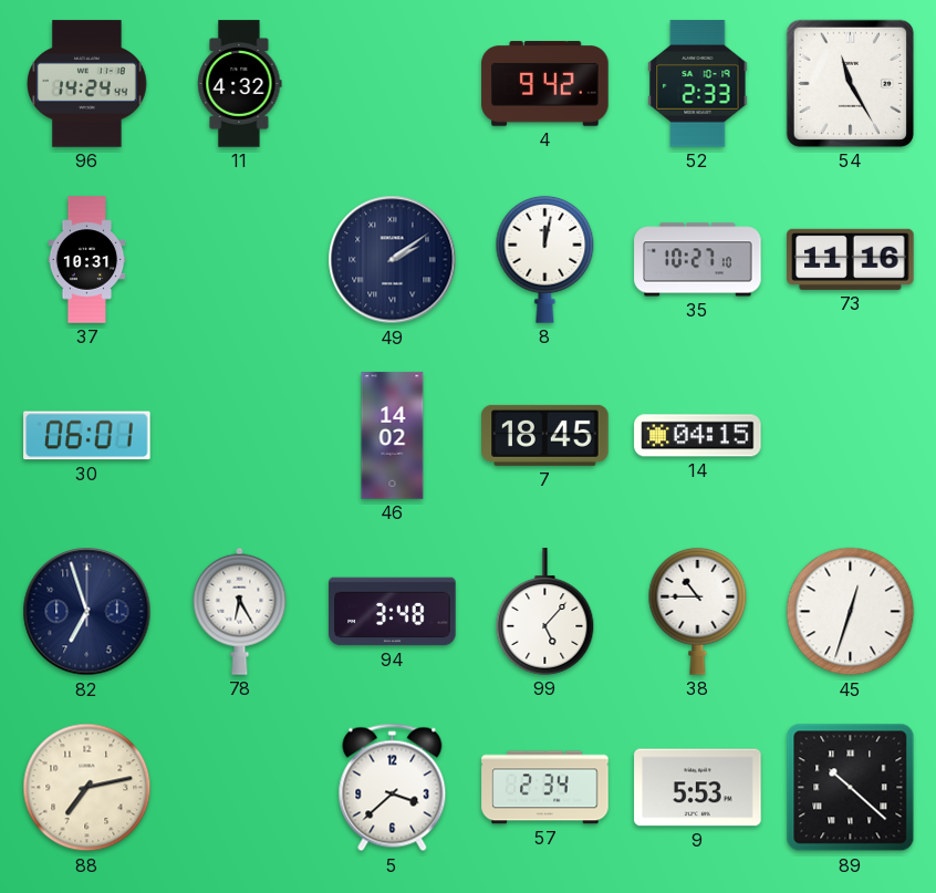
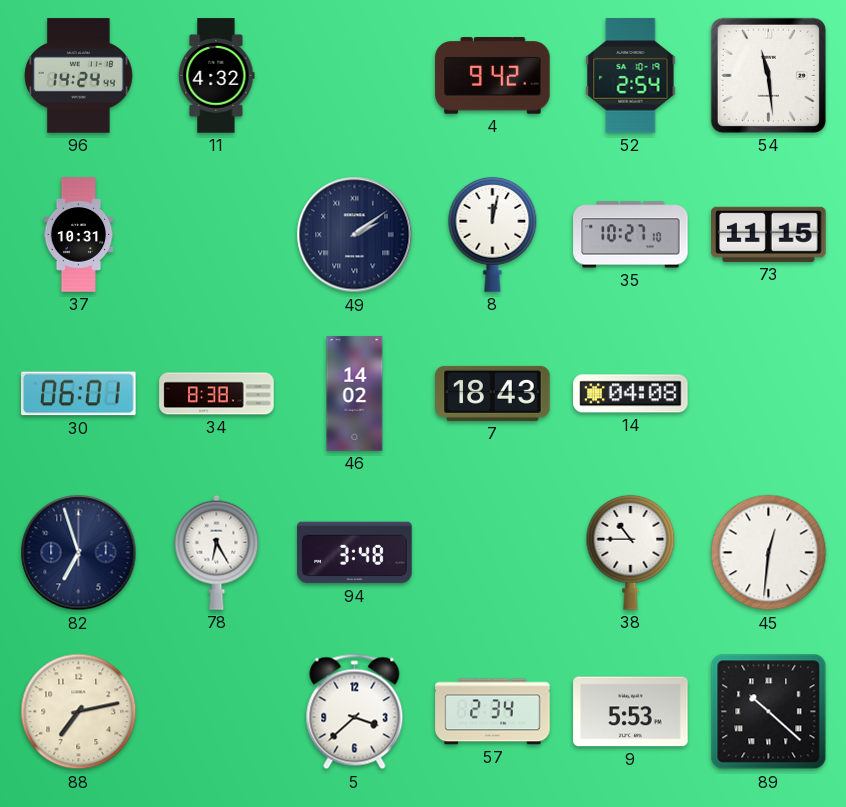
52: 2:33 -> 2:54 (631, 76)
54: 11:25 -> 11:29 (768, 75)
73: 11:16 -> 11:15 (769, 234)
34: none -> 8:38 (217, 394)
7: 18:45 -> 18:43 (493, 393)
14: 04:15 -> 04:08 (631, 394)
99: 5:07 -> none (545, 612)
45: 12:33 -> 12:31 (769, 553)
